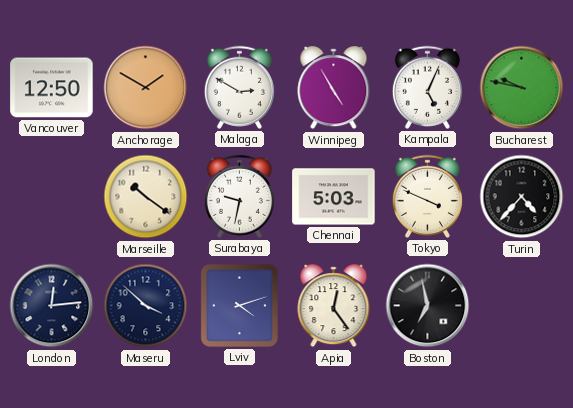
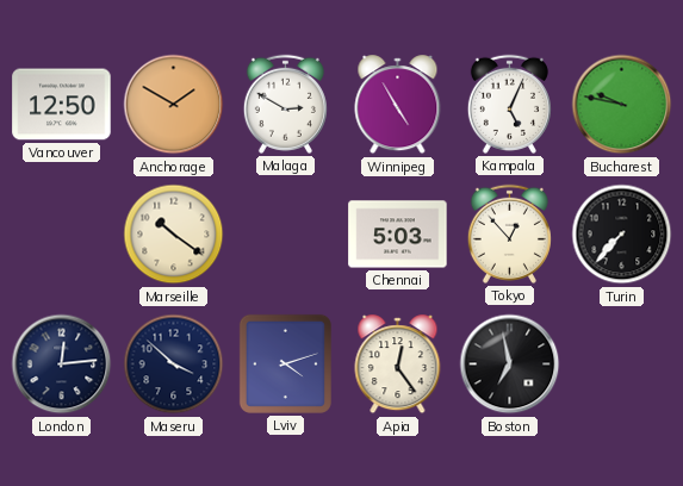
Surabaya: 9:32 -> none (239, 196)
Tokyo: 3:49 -> 12:53 (509, 233)
Turin: 4:37 -> 7:37 (622, 235)
